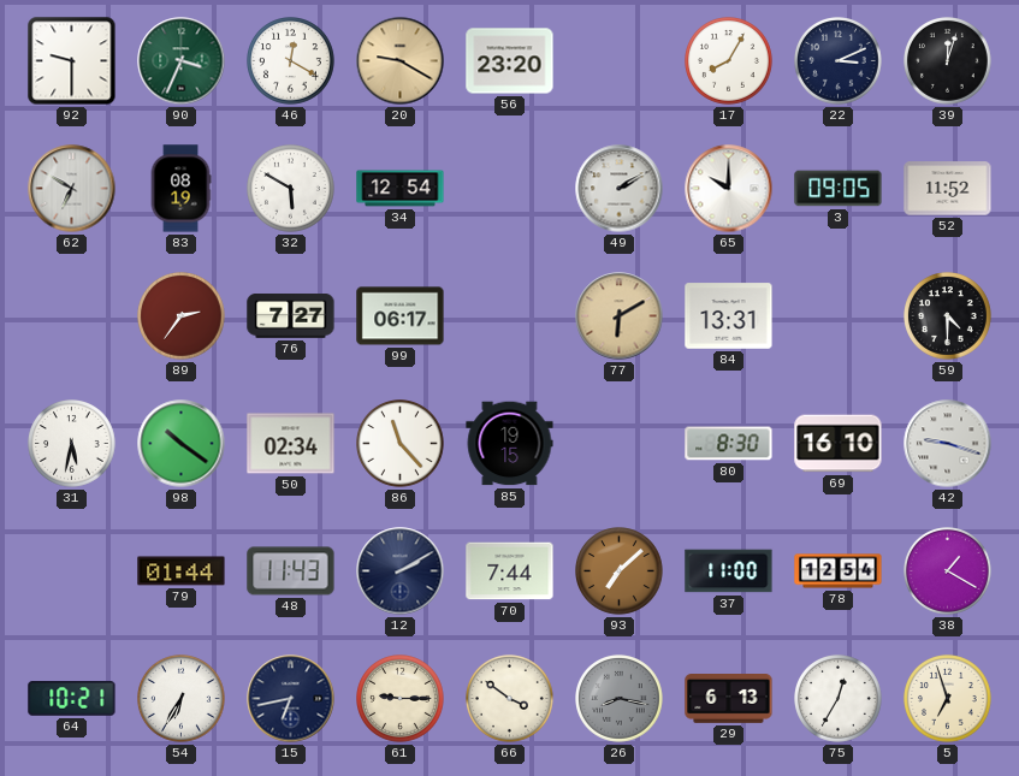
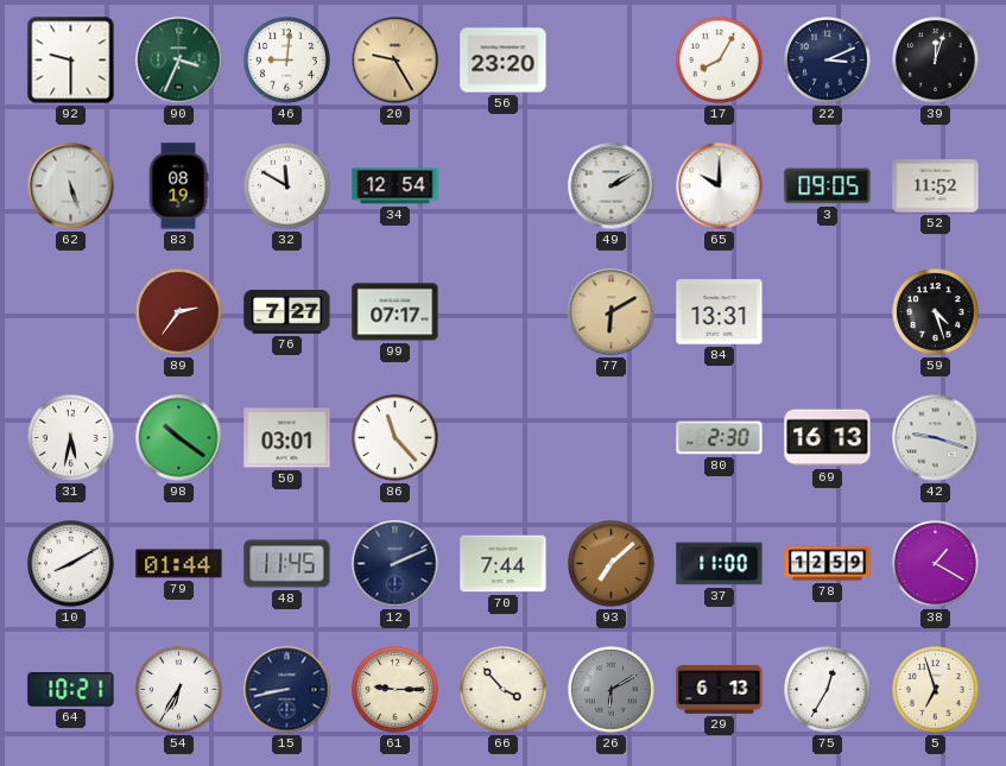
46: 12:20 -> 9:01 (287, 61)
20: 9:20 -> 9:25 (396, 61)
62: 6:50 -> 5:27 (71, 186)
32: 5:50 -> 11:50 (287, 186)
99: 06:17 -> 07:17 (396, 312)
59: 4:30 -> 4:27 (936, 312)
50: 02:34 -> 03:01 (287, 438)
85: 19:15 -> none (510, 444)
80: 8:30 -> 2:30 (720, 438)
69: 16:10 -> 16:13 (828, 438)
10: none -> 8:10 (71, 564)
48: 11:43 -> 11:45 (287, 564)
12: 2:10 -> 2:11 (396, 564)
78: 12:54 -> 12:59 (828, 564)
15: 6:43 -> 8:43 (287, 690)
66: 3:51 -> 3:53 (504, 690)
26: 8:17 -> 6:10 (612, 690)
